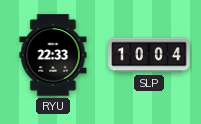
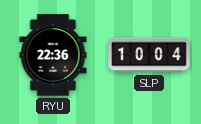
RYU: 22:33 -> 22:36 (53, 55)
